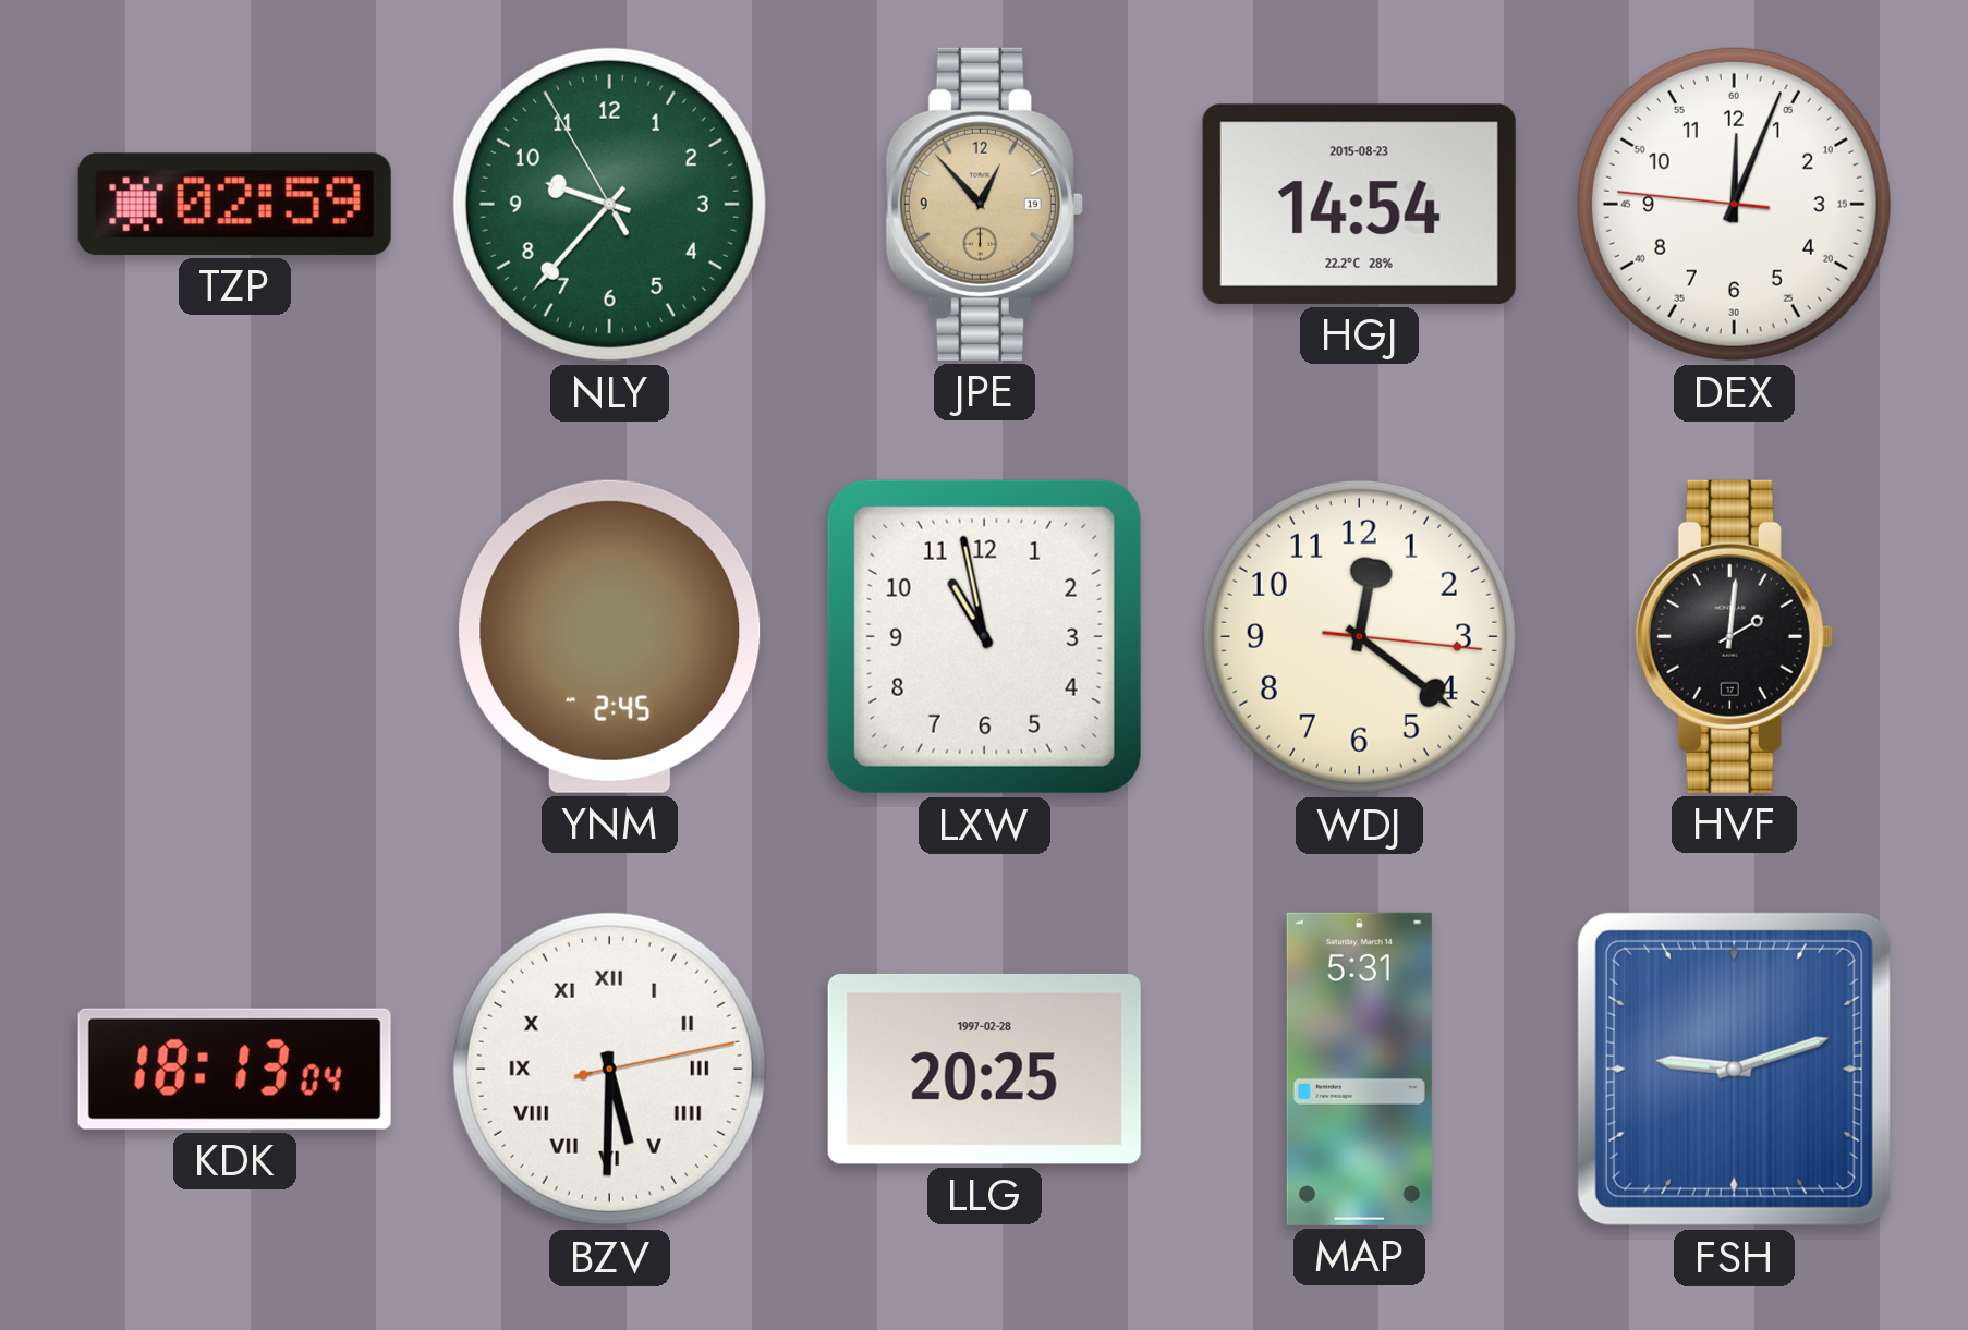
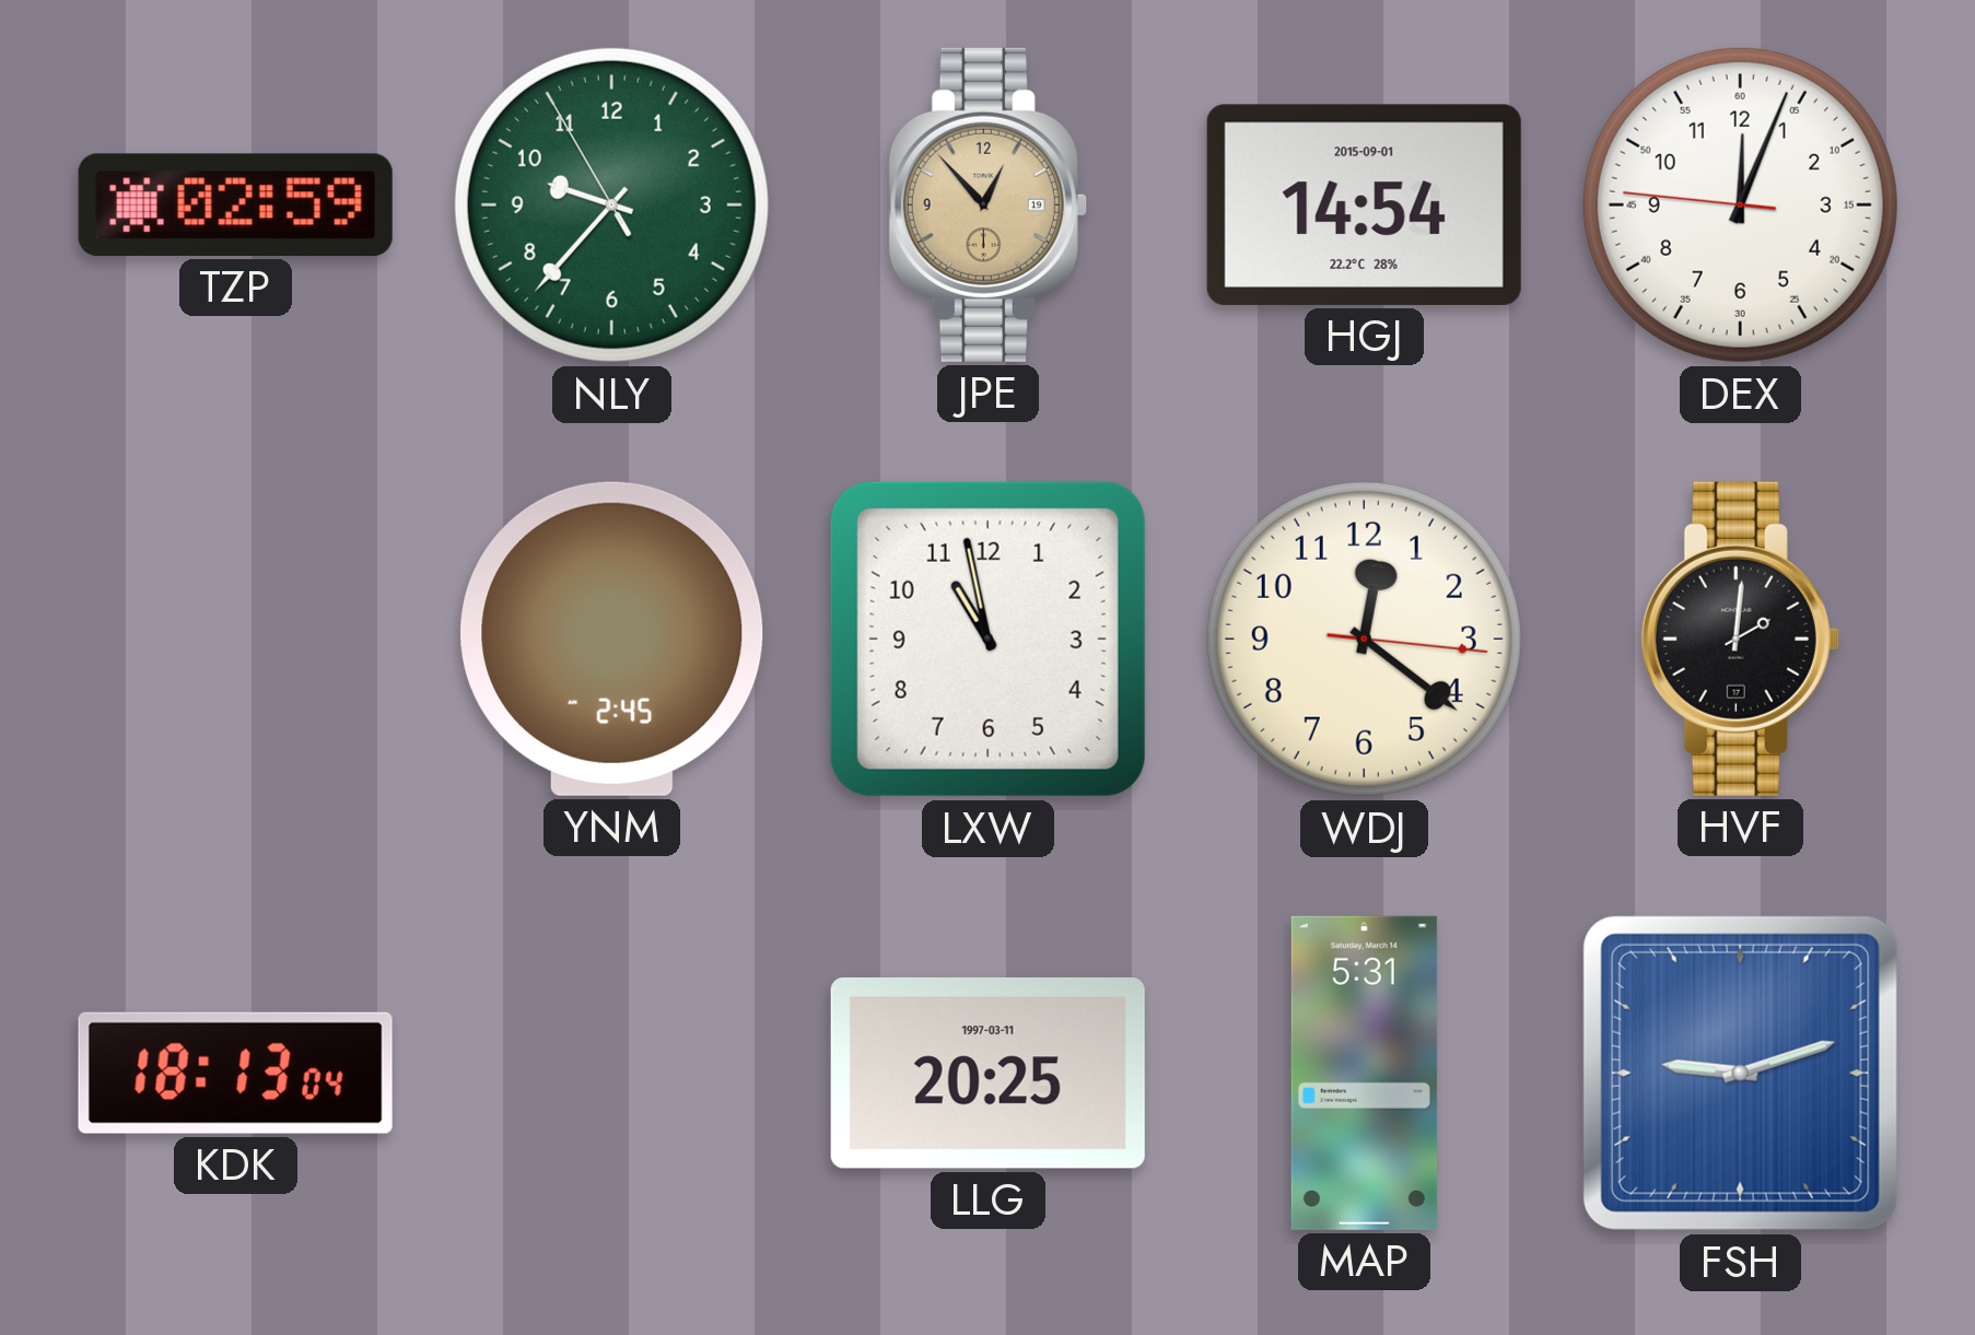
HGJ date: 2015-08-23 -> 2015-09-01 (1364, 204)
BZV: 5:30 -> none (609, 1069)
LLG date: 1997-02-28 -> 1997-03-11 (987, 1073)
